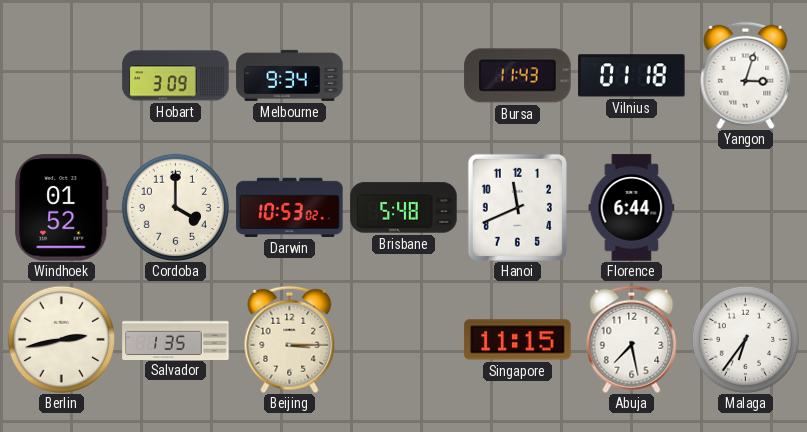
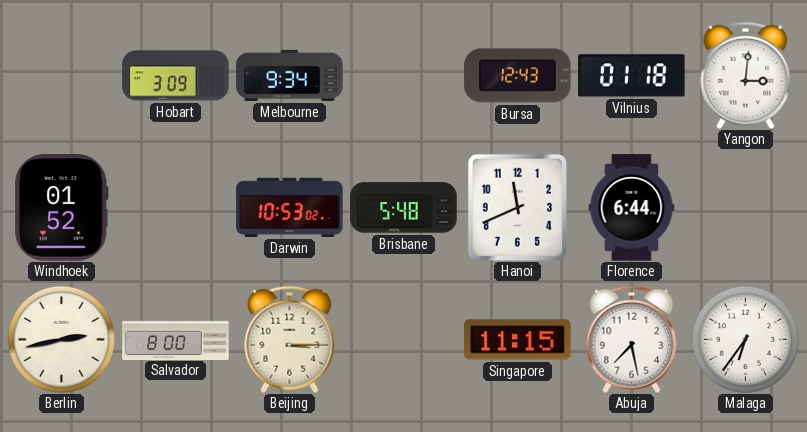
Bursa: 11:43 -> 12:43 (518, 76)
Yangon: 3:03 -> 3:01 (746, 75)
Cordoba: 4:00 -> none (175, 207)
Salvador: 1:35 -> 8:00 (176, 339)
